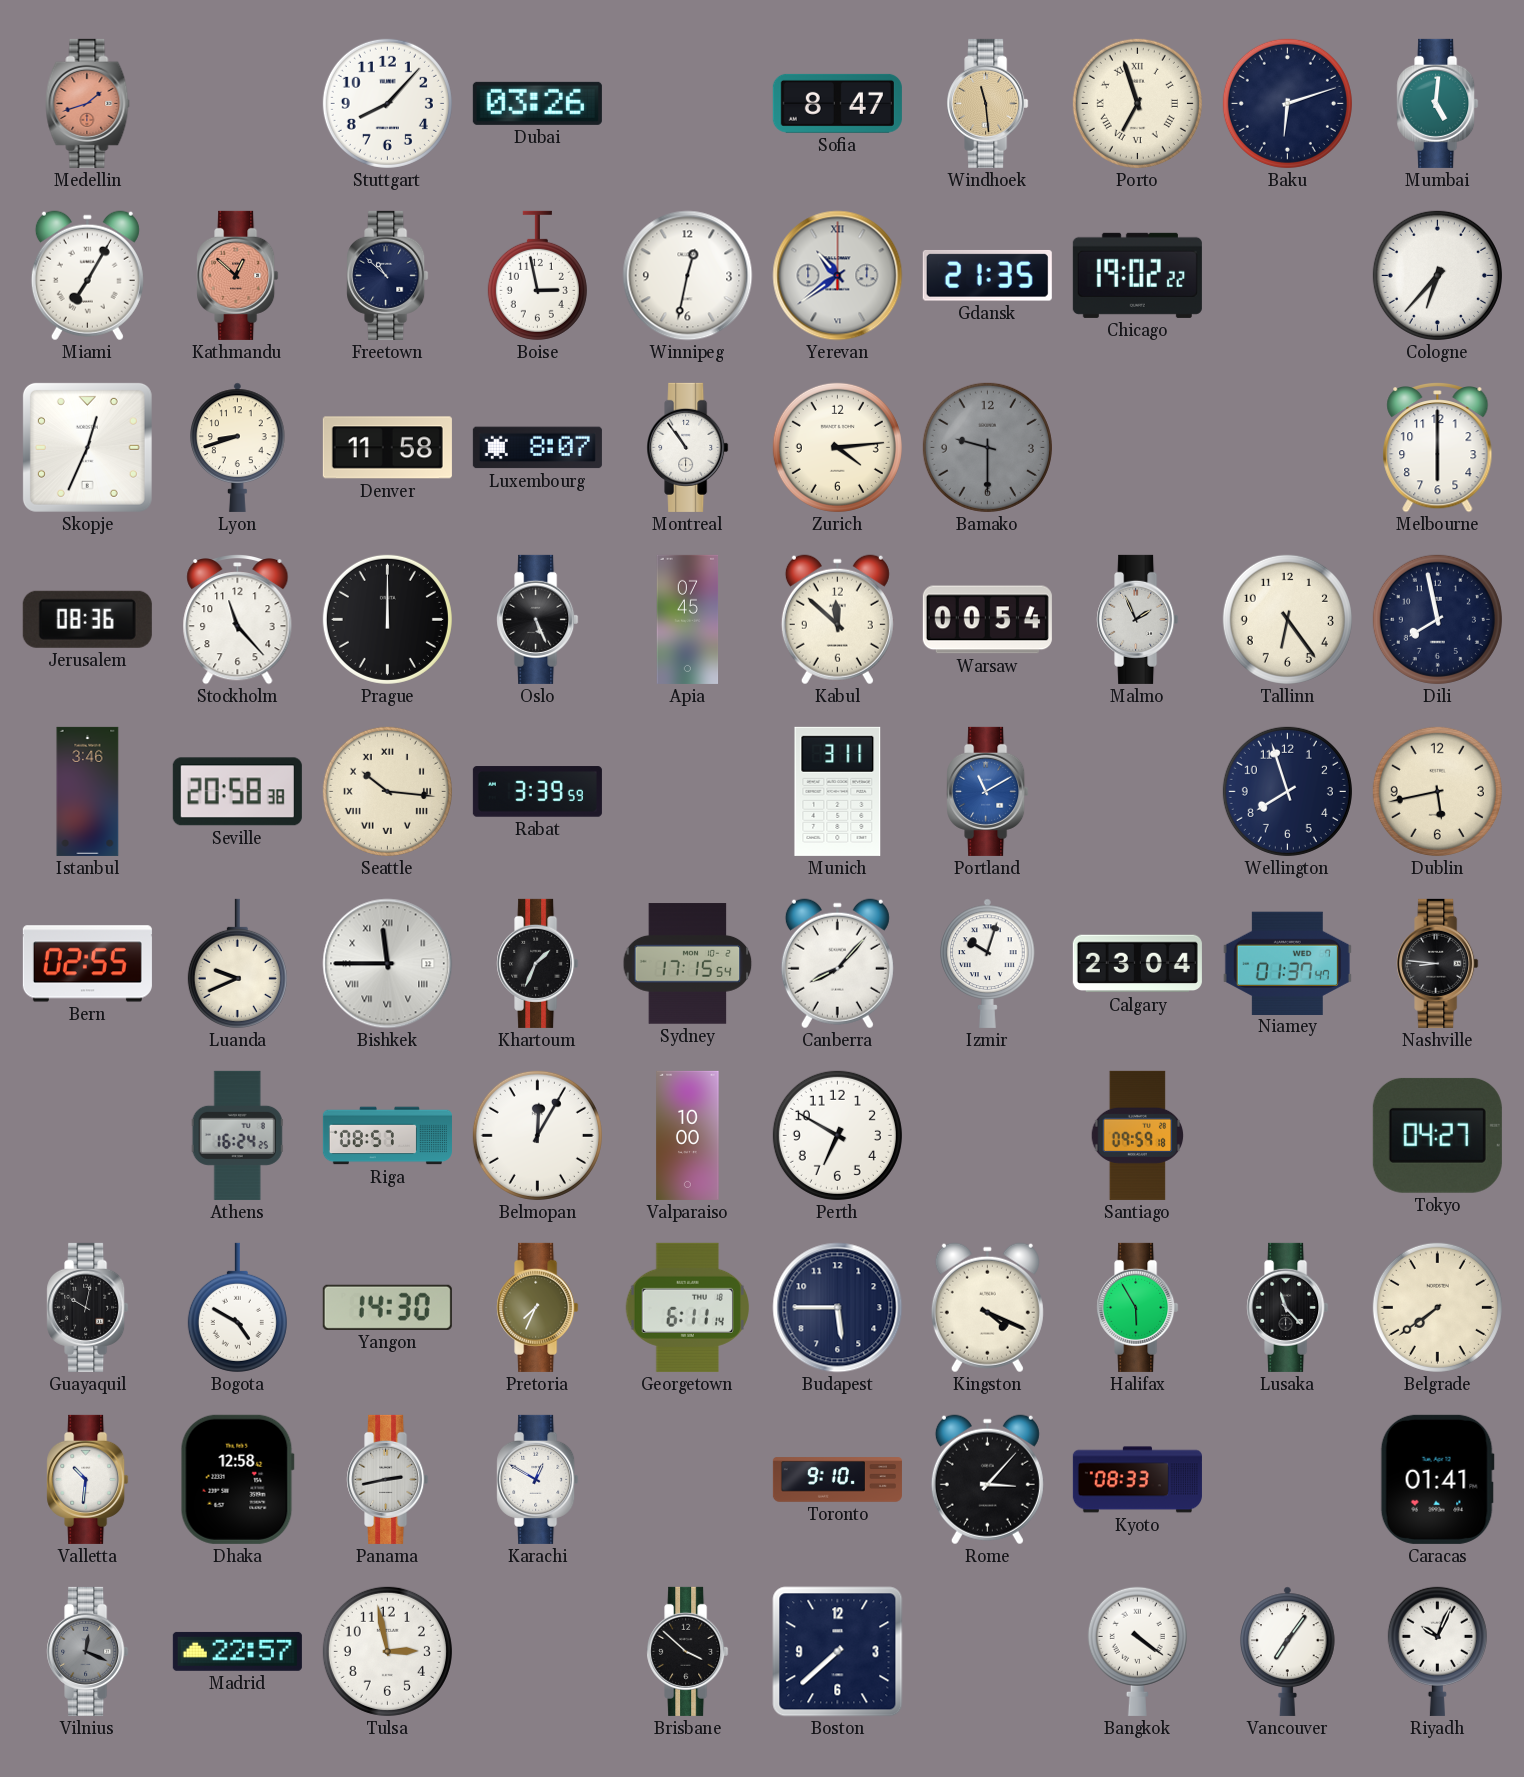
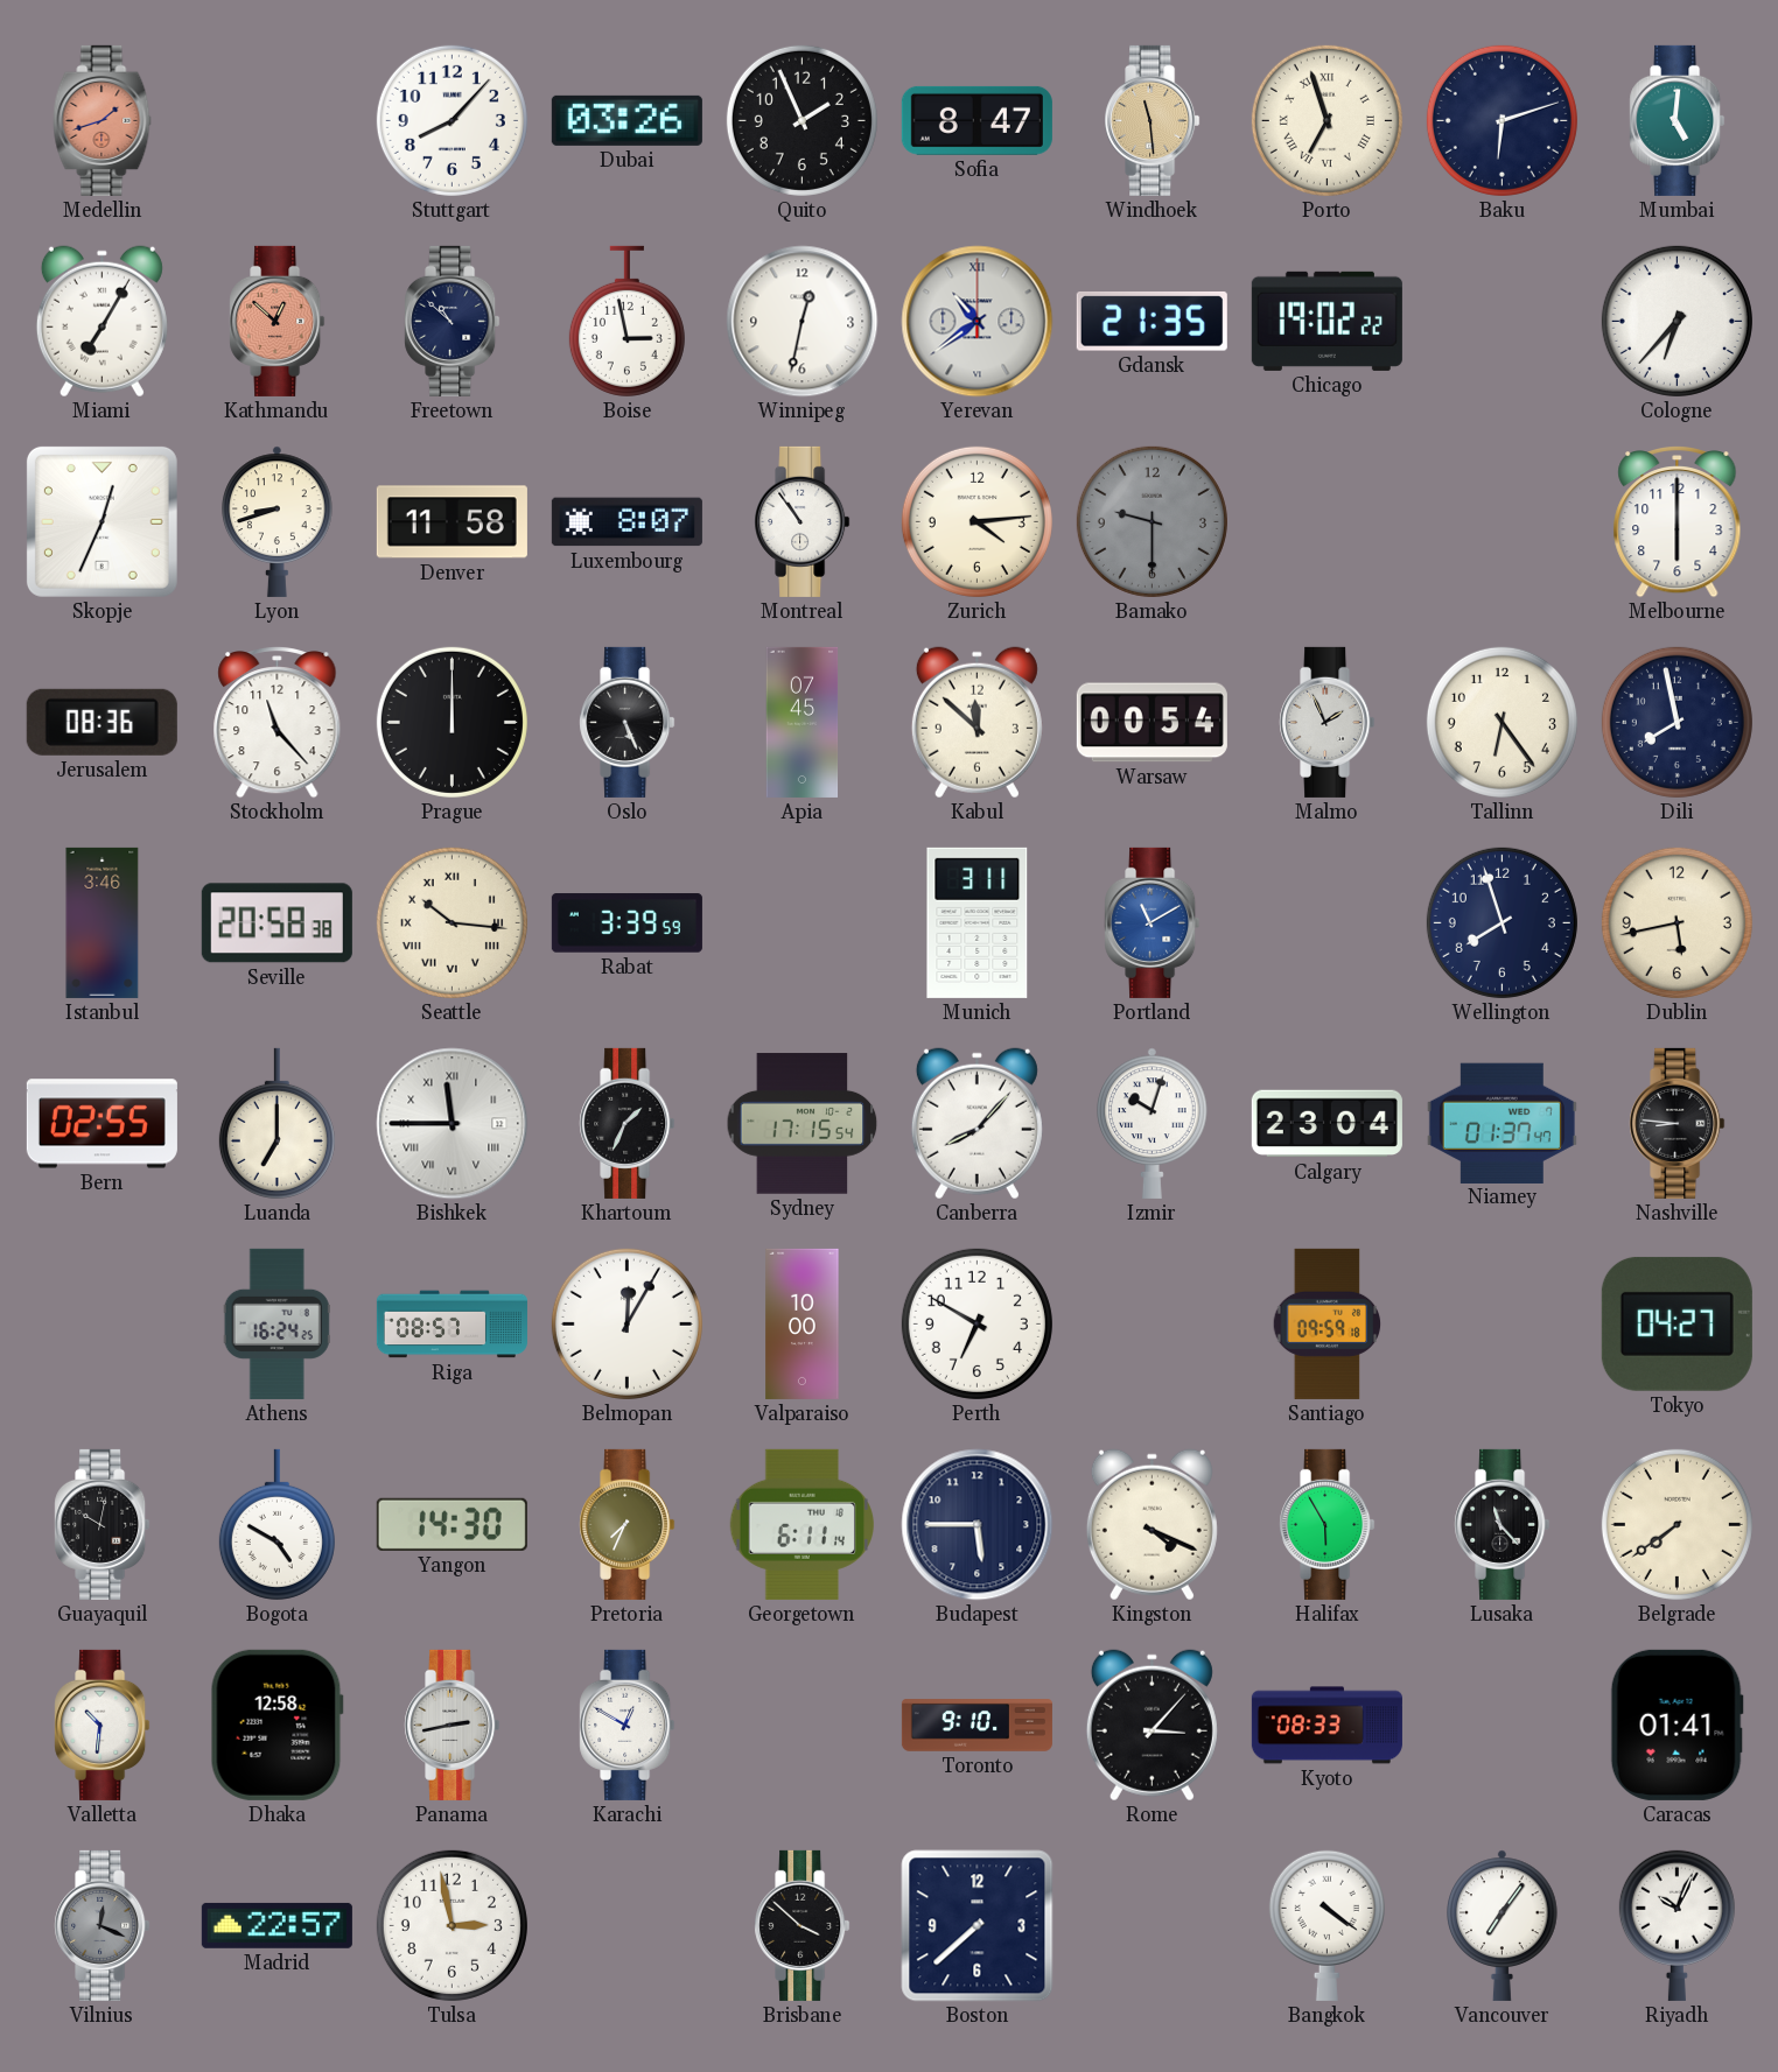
Quito: none -> 1:56 (801, 120)
Luanda: 9:41 -> 7:00 (276, 1123)
